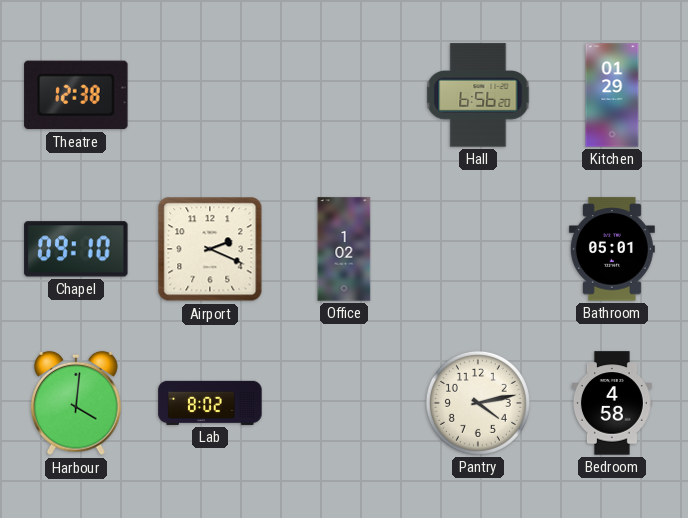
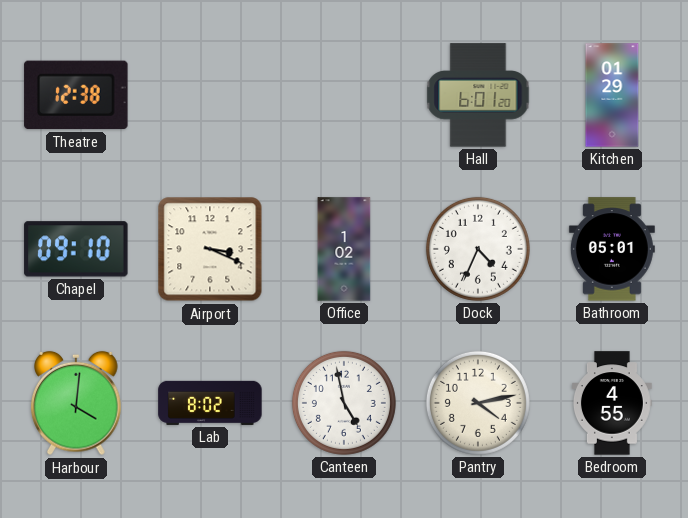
Hall: 6:56 -> 6:01 (478, 95)
Airport: 2:19 -> 3:19 (210, 249)
Dock: none -> 4:34 (478, 249)
Canteen: none -> 4:58 (344, 403)
Bedroom: 4:58 -> 4:55 (612, 403)
